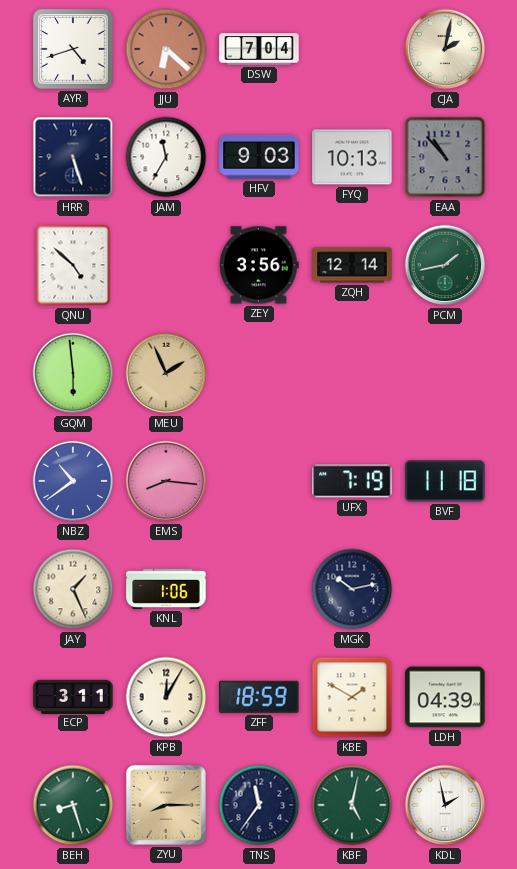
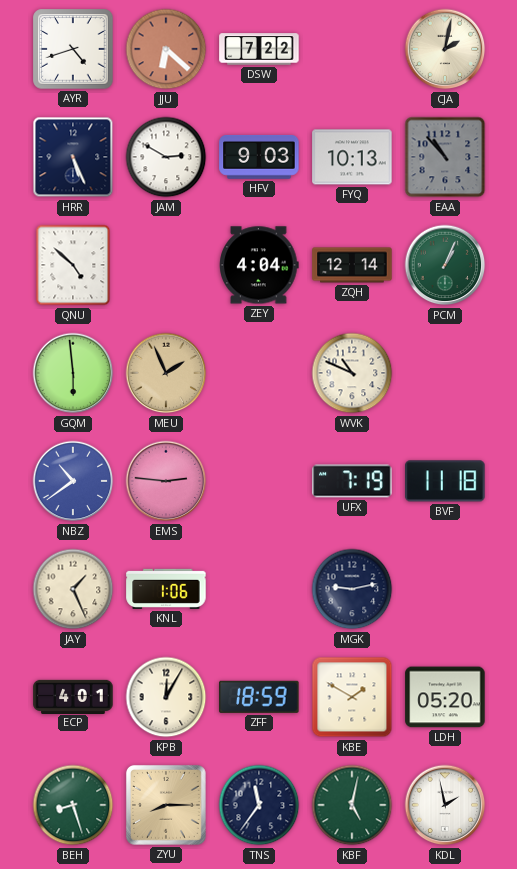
DSW: 7:04 -> 7:22 (259, 49)
HRR: 5:27 -> 5:26 (73, 157)
JAM: 11:35 -> 2:50 (166, 157)
ZEY: 3:56 -> 4:04 (259, 265)
PCM: 1:43 -> 1:04 (445, 265)
WVK: none -> 10:49 (352, 373)
EMS: 8:16 -> 2:46 (166, 481)
MGK: 10:13 -> 9:13 (352, 589)
ECP: 3:11 -> 4:01 (73, 696)
LDH: 04:39 -> 05:20 (445, 697)
